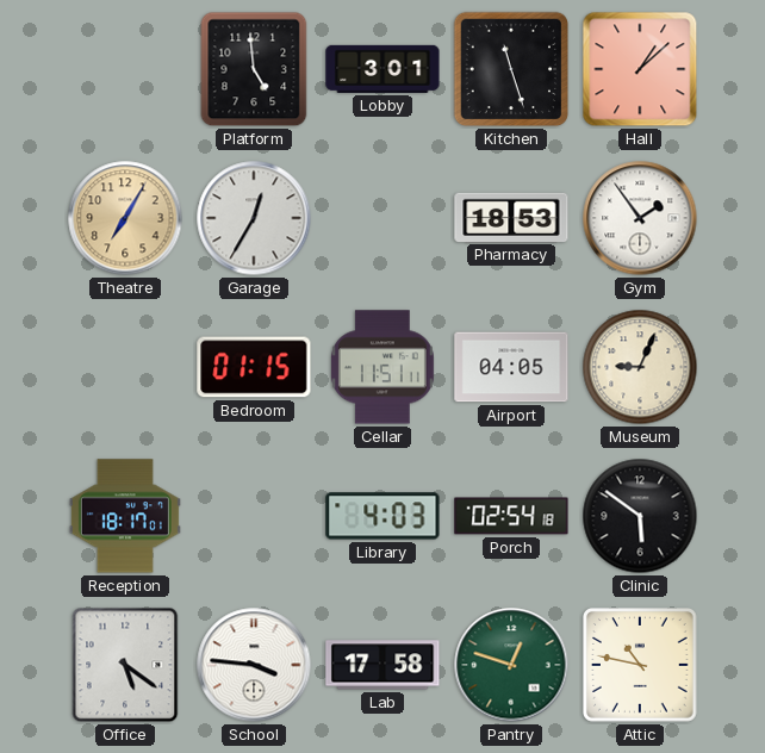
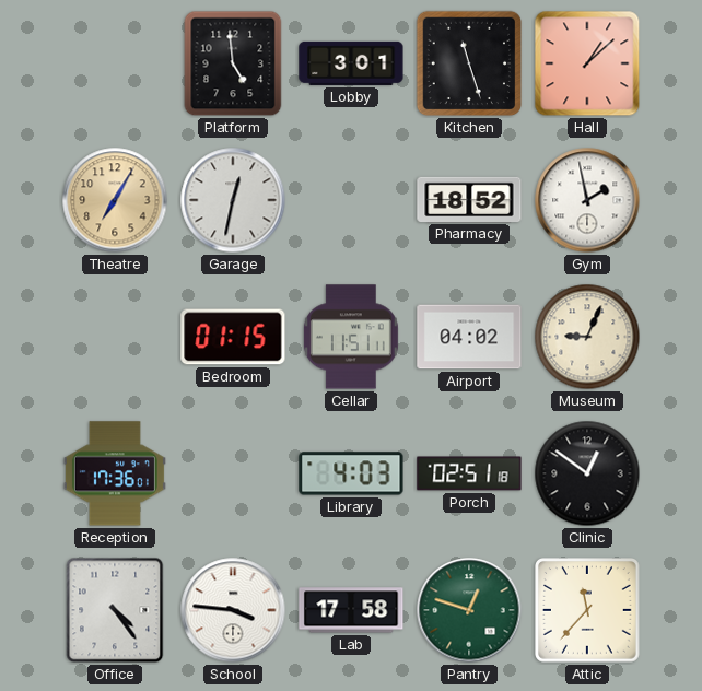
Garage: 12:35 -> 12:32 (233, 200)
Pharmacy: 18:53 -> 18:52 (469, 199)
Gym: 1:54 -> 1:58 (587, 200)
Airport: 04:05 -> 04:02 (469, 337)
Reception: 18:17 -> 17:36 (115, 473)
Porch: 02:54 -> 02:51 (469, 473)
Clinic: 5:51 -> 12:51 (587, 473)
Office: 5:21 -> 4:24 (115, 610)
Attic: 10:47 -> 11:37 (588, 611)
